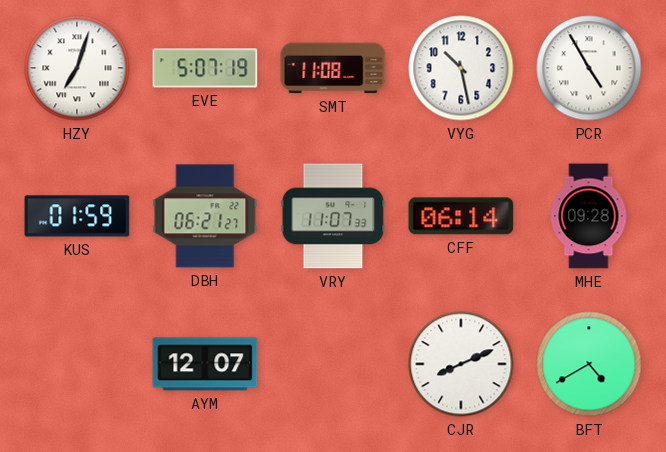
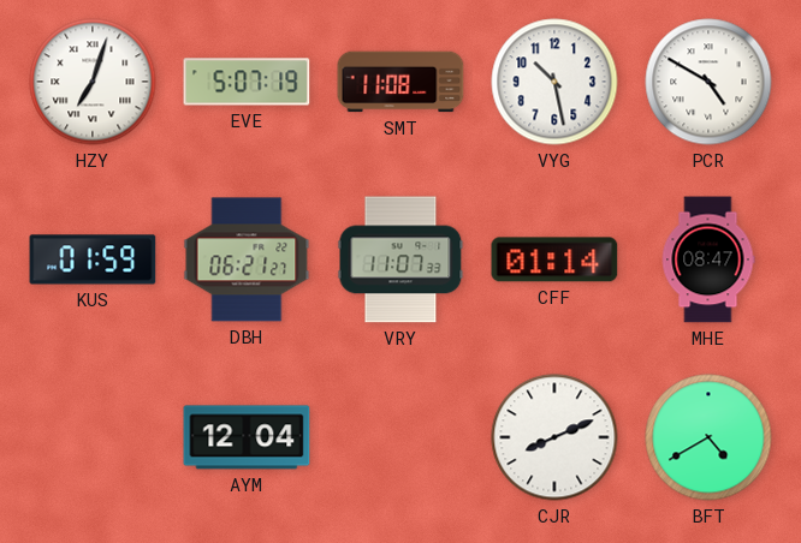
PCR: 4:55 -> 4:50 (708, 82)
CFF: 06:14 -> 01:14 (554, 259)
MHE: 09:28 -> 08:47 (708, 259)
AYM: 12:07 -> 12:04 (247, 437)
